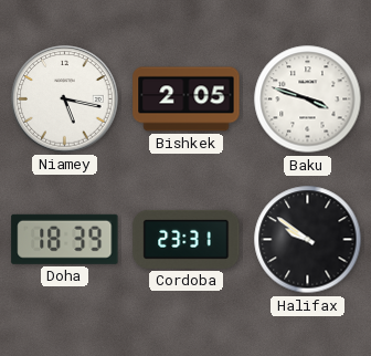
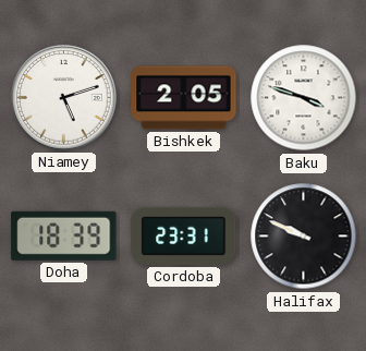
Niamey: 5:17 -> 5:12 (64, 98)
Halifax: 9:51 -> 9:49 (304, 237)
